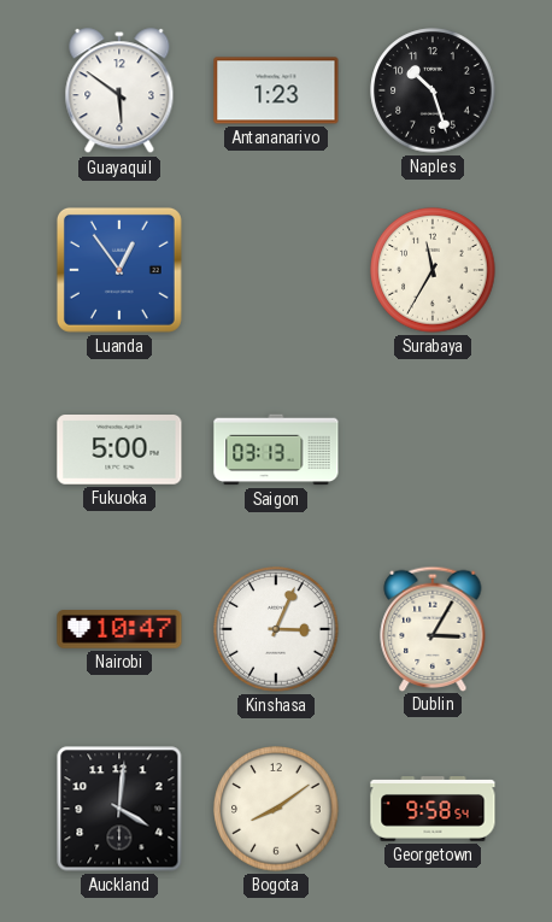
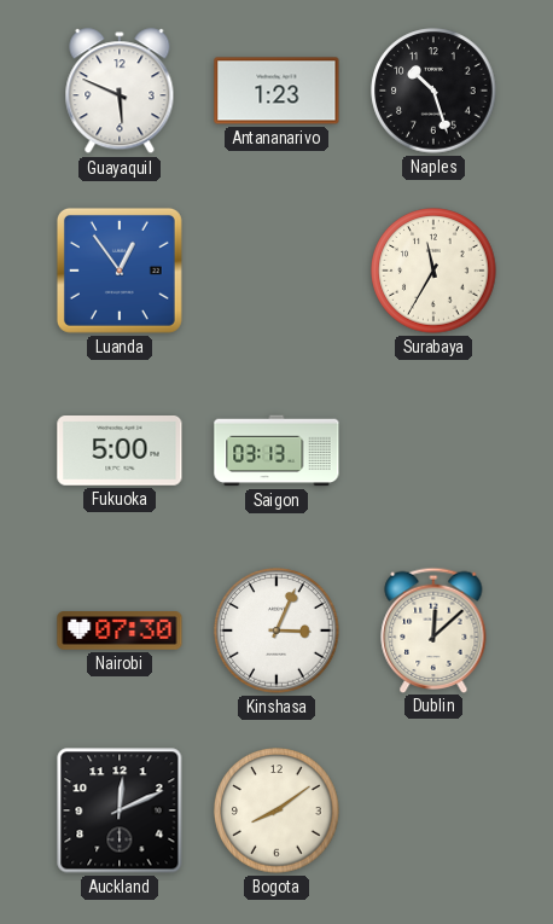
Guayaquil: 5:51 -> 5:49 (120, 92)
Nairobi: 10:47 -> 07:30 (120, 630)
Dublin: 3:05 -> 12:08 (433, 629)
Auckland: 4:01 -> 12:11 (120, 810)
Georgetown: 9:58 -> none (433, 810)
